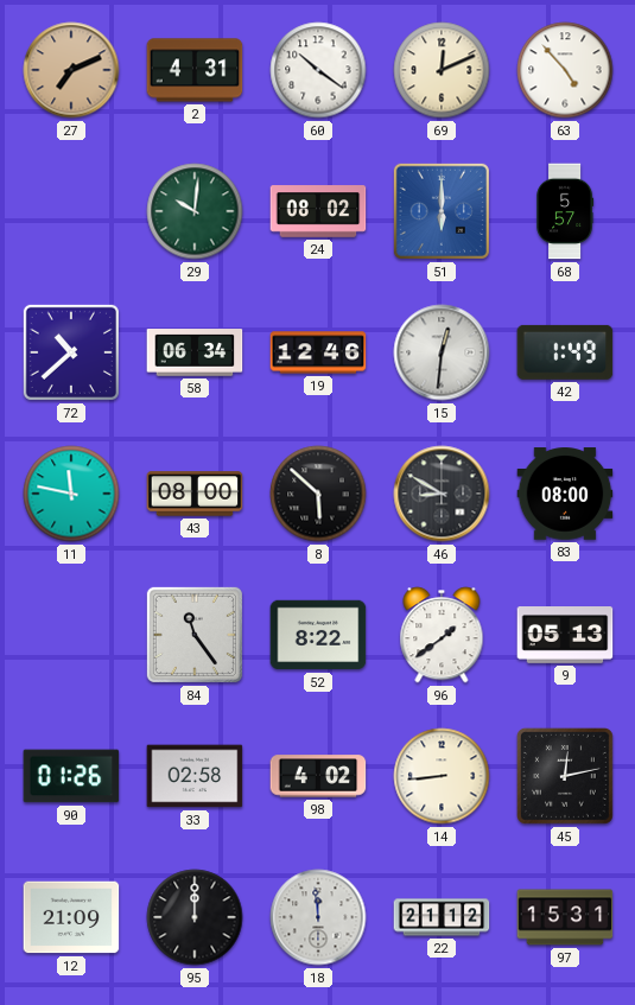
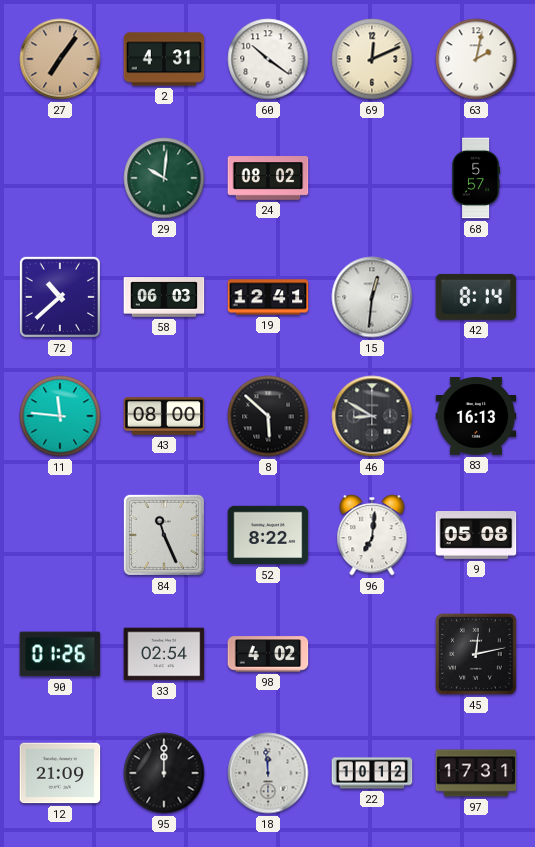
27: 7:11 -> 7:06 (60, 59)
63: 4:53 -> 2:02 (476, 59)
51: 6:00 -> none (442, 211)
58: 06:34 -> 06:03 (164, 297)
19: 12:46 -> 12:41 (268, 297)
42: 1:49 -> 8:14 (476, 297)
11: 11:47 -> 11:46 (60, 416)
83: 08:00 -> 16:13 (476, 416)
84: 11:24 -> 11:26 (164, 535)
96: 1:39 -> 7:01 (372, 535)
9: 05:13 -> 05:08 (476, 536)
33: 02:58 -> 02:54 (164, 654)
14: 8:44 -> none (442, 776)
22: 21:12 -> 10:12 (372, 773)
97: 15:31 -> 17:31 (476, 773)
